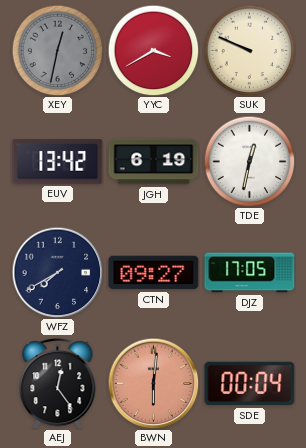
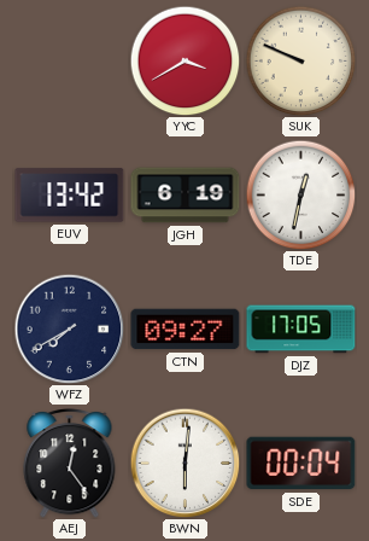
XEY: 12:32 -> none (57, 50)
BWN dial: salmon -> white (184, 463)
